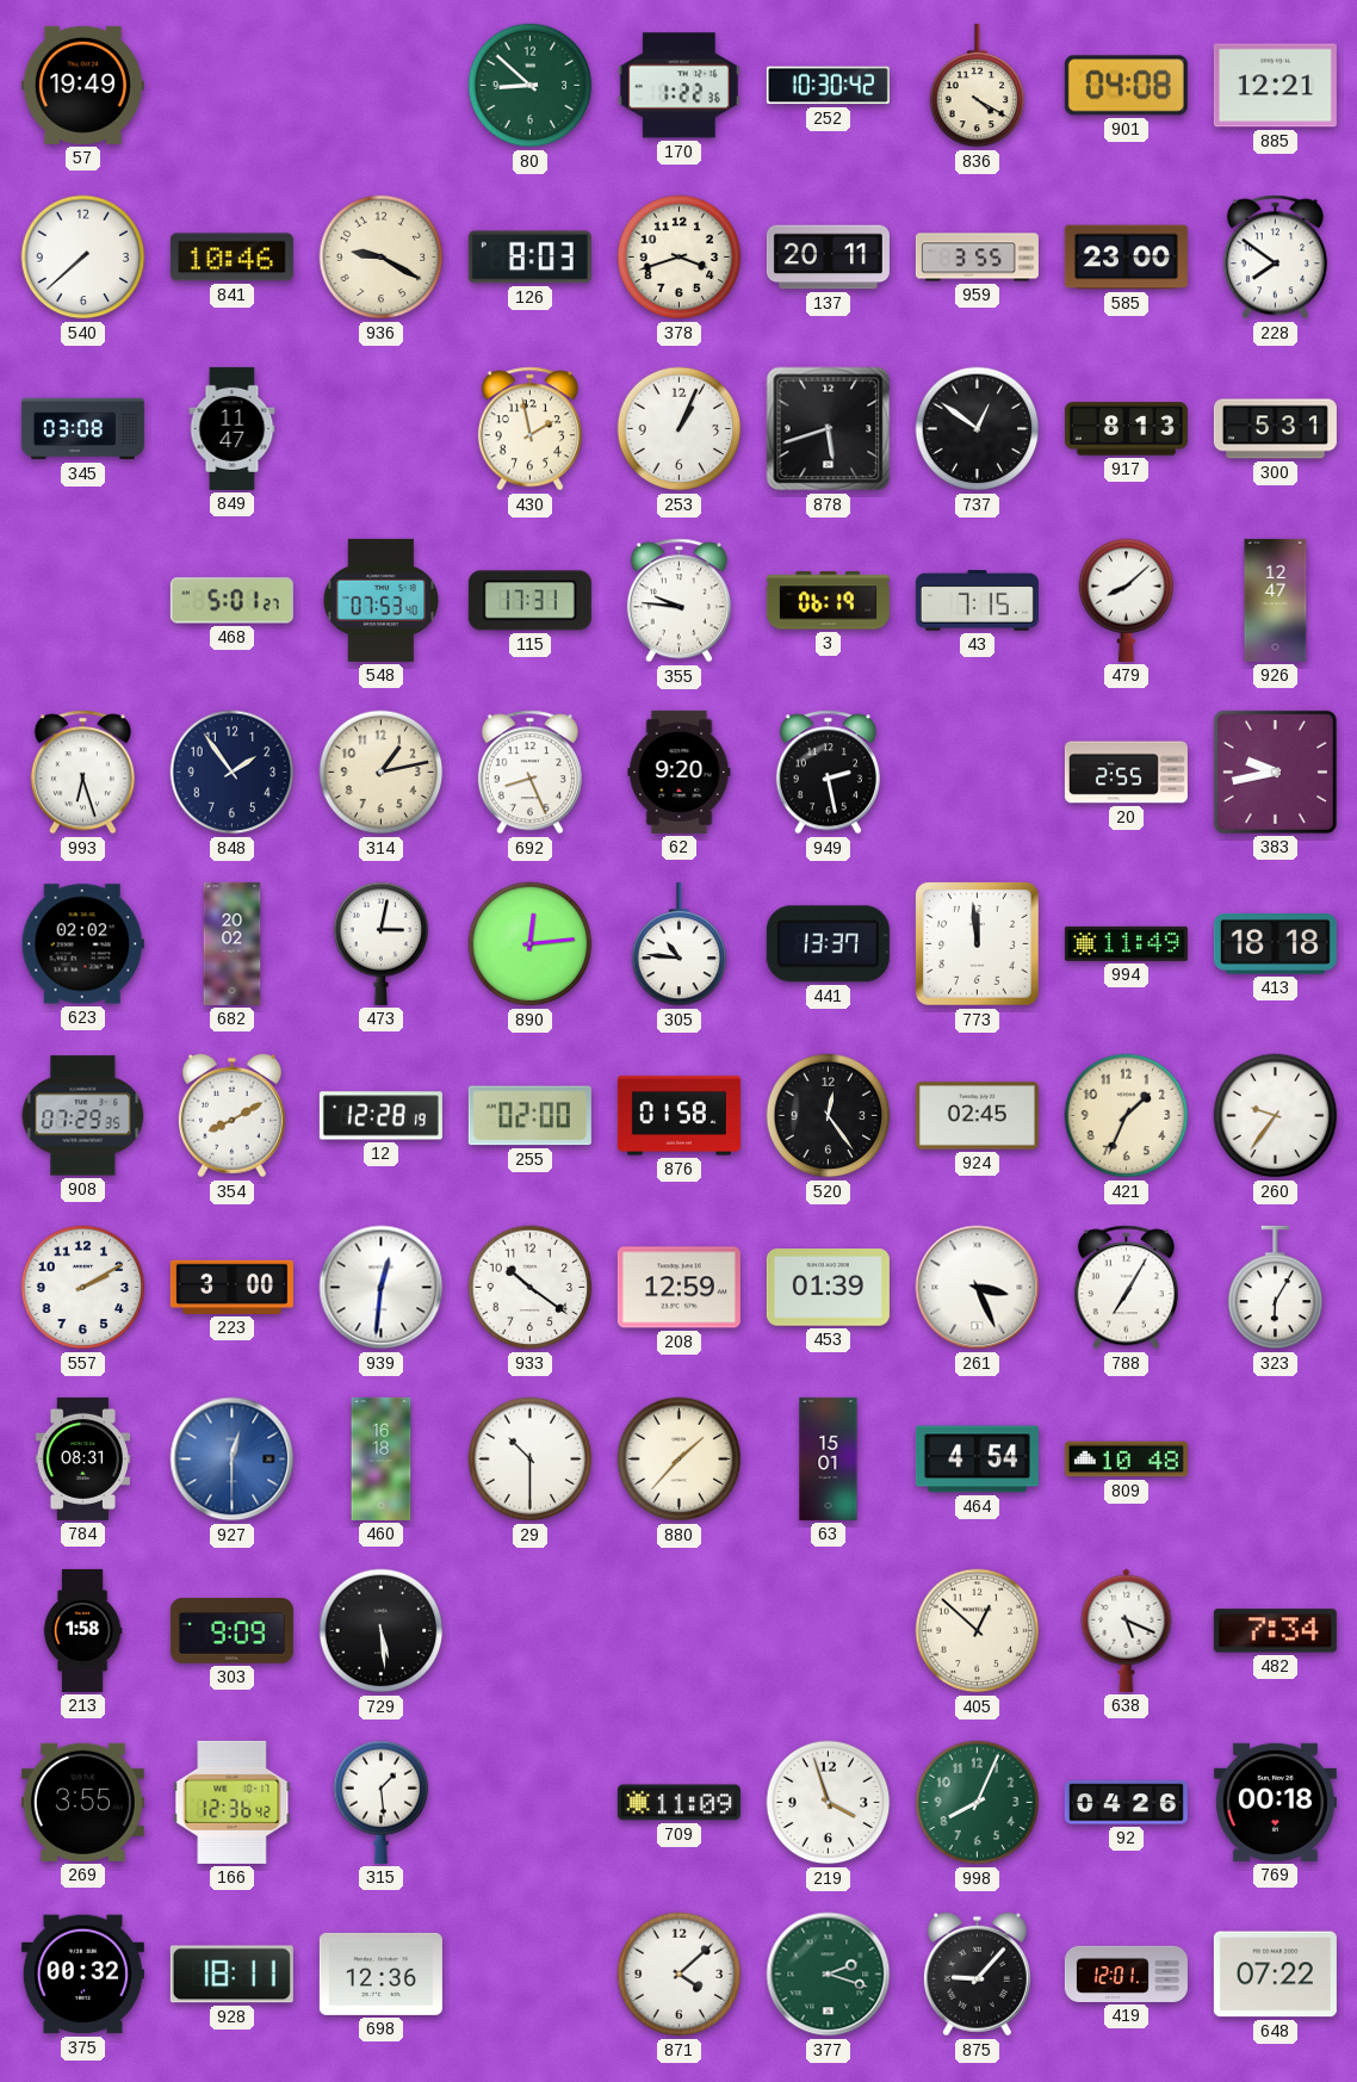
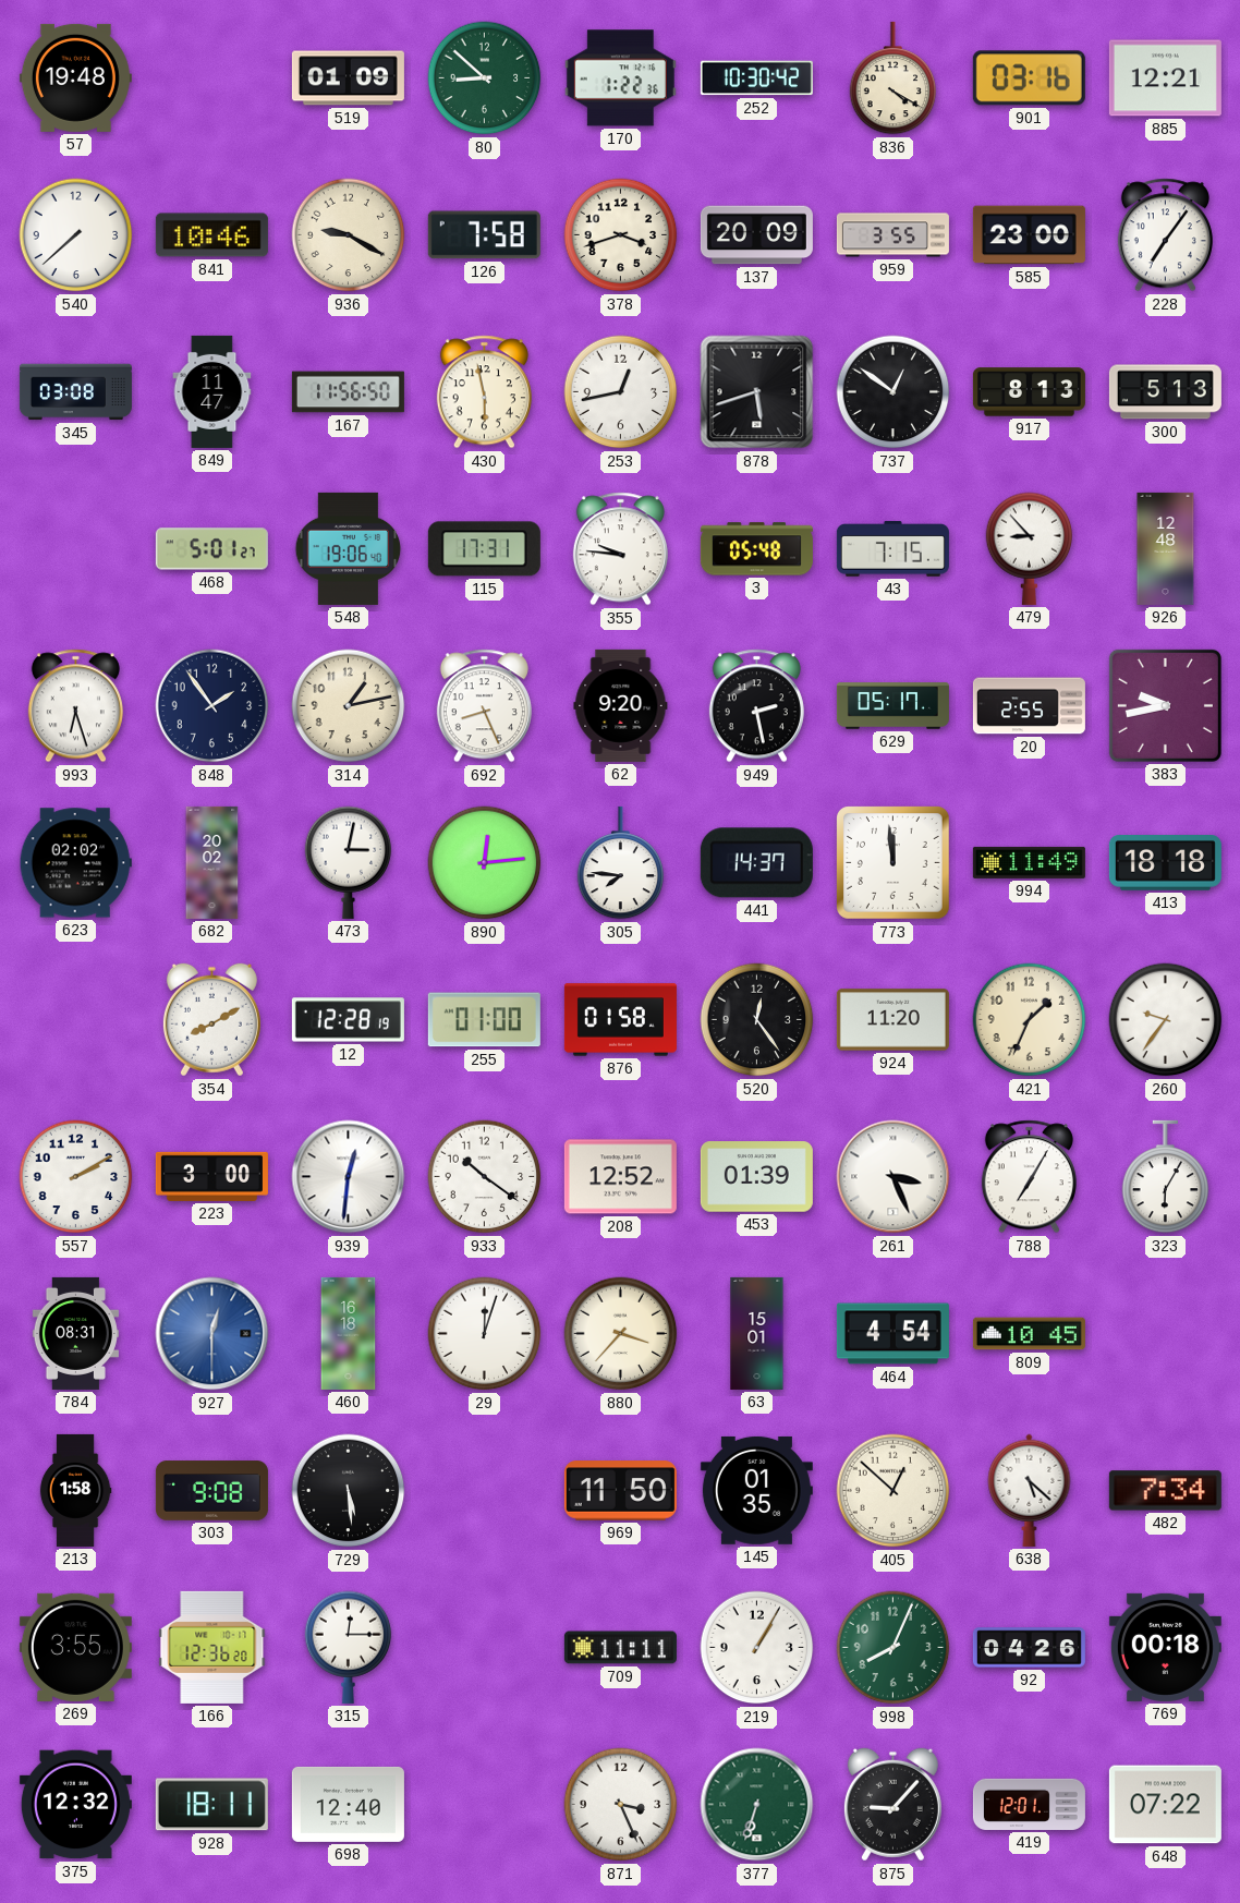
57: 19:49 -> 19:48 (75, 77)
519: none -> 01:09 (348, 78)
901: 04:08 -> 03:16 (1029, 78)
126: 8:03 -> 7:58 (484, 235)
137: 20:11 -> 20:09 (756, 235)
228: 7:51 -> 7:06 (1165, 235)
167: none -> 11:56 (348, 392)
430: 1:58 -> 5:58 (484, 392)
253: 1:04 -> 12:43 (621, 392)
300: 5:31 -> 5:13 (1165, 392)
548: 07:53 -> 19:06 (349, 548)
3: 06:19 -> 05:48 (756, 549)
479: 8:08 -> 8:53 (1030, 548)
926: 12:47 -> 12:48 (1166, 548)
629: none -> 05:17 (892, 706)
305: 10:46 -> 7:46 (621, 863)
441: 13:37 -> 14:37 (756, 863)
908: 07:29 -> none (83, 1116)
255: 02:00 -> 01:00 (484, 1020)
924: 02:45 -> 11:20 (892, 1020)
208: 12:59 -> 12:52 (620, 1177)
29: 10:30 -> 12:03 (485, 1334)
880: 1:37 -> 3:37 (621, 1334)
809: 10:48 -> 10:45 (1029, 1334)
303: 9:09 -> 9:08 (211, 1491)
969: none -> 11:50 (620, 1491)
145: none -> 01:35 (756, 1490)
638: 5:19 -> 5:22 (1030, 1490)
166: 12:36:42 -> 12:36:20 (212, 1647)
315: 1:29 -> 12:15 (349, 1647)
709: 11:09 -> 11:11 (620, 1648)
219: 3:57 -> 1:05 (757, 1648)
375: 00:32 -> 12:32 (75, 1805)
698: 12:36 -> 12:40 (348, 1804)
871: 4:08 -> 3:26 (621, 1805)
377: 2:18 -> 6:33 (757, 1805)
